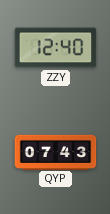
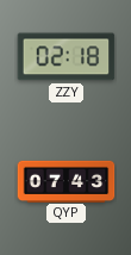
ZZY: 12:40 -> 02:18 (67, 57)
